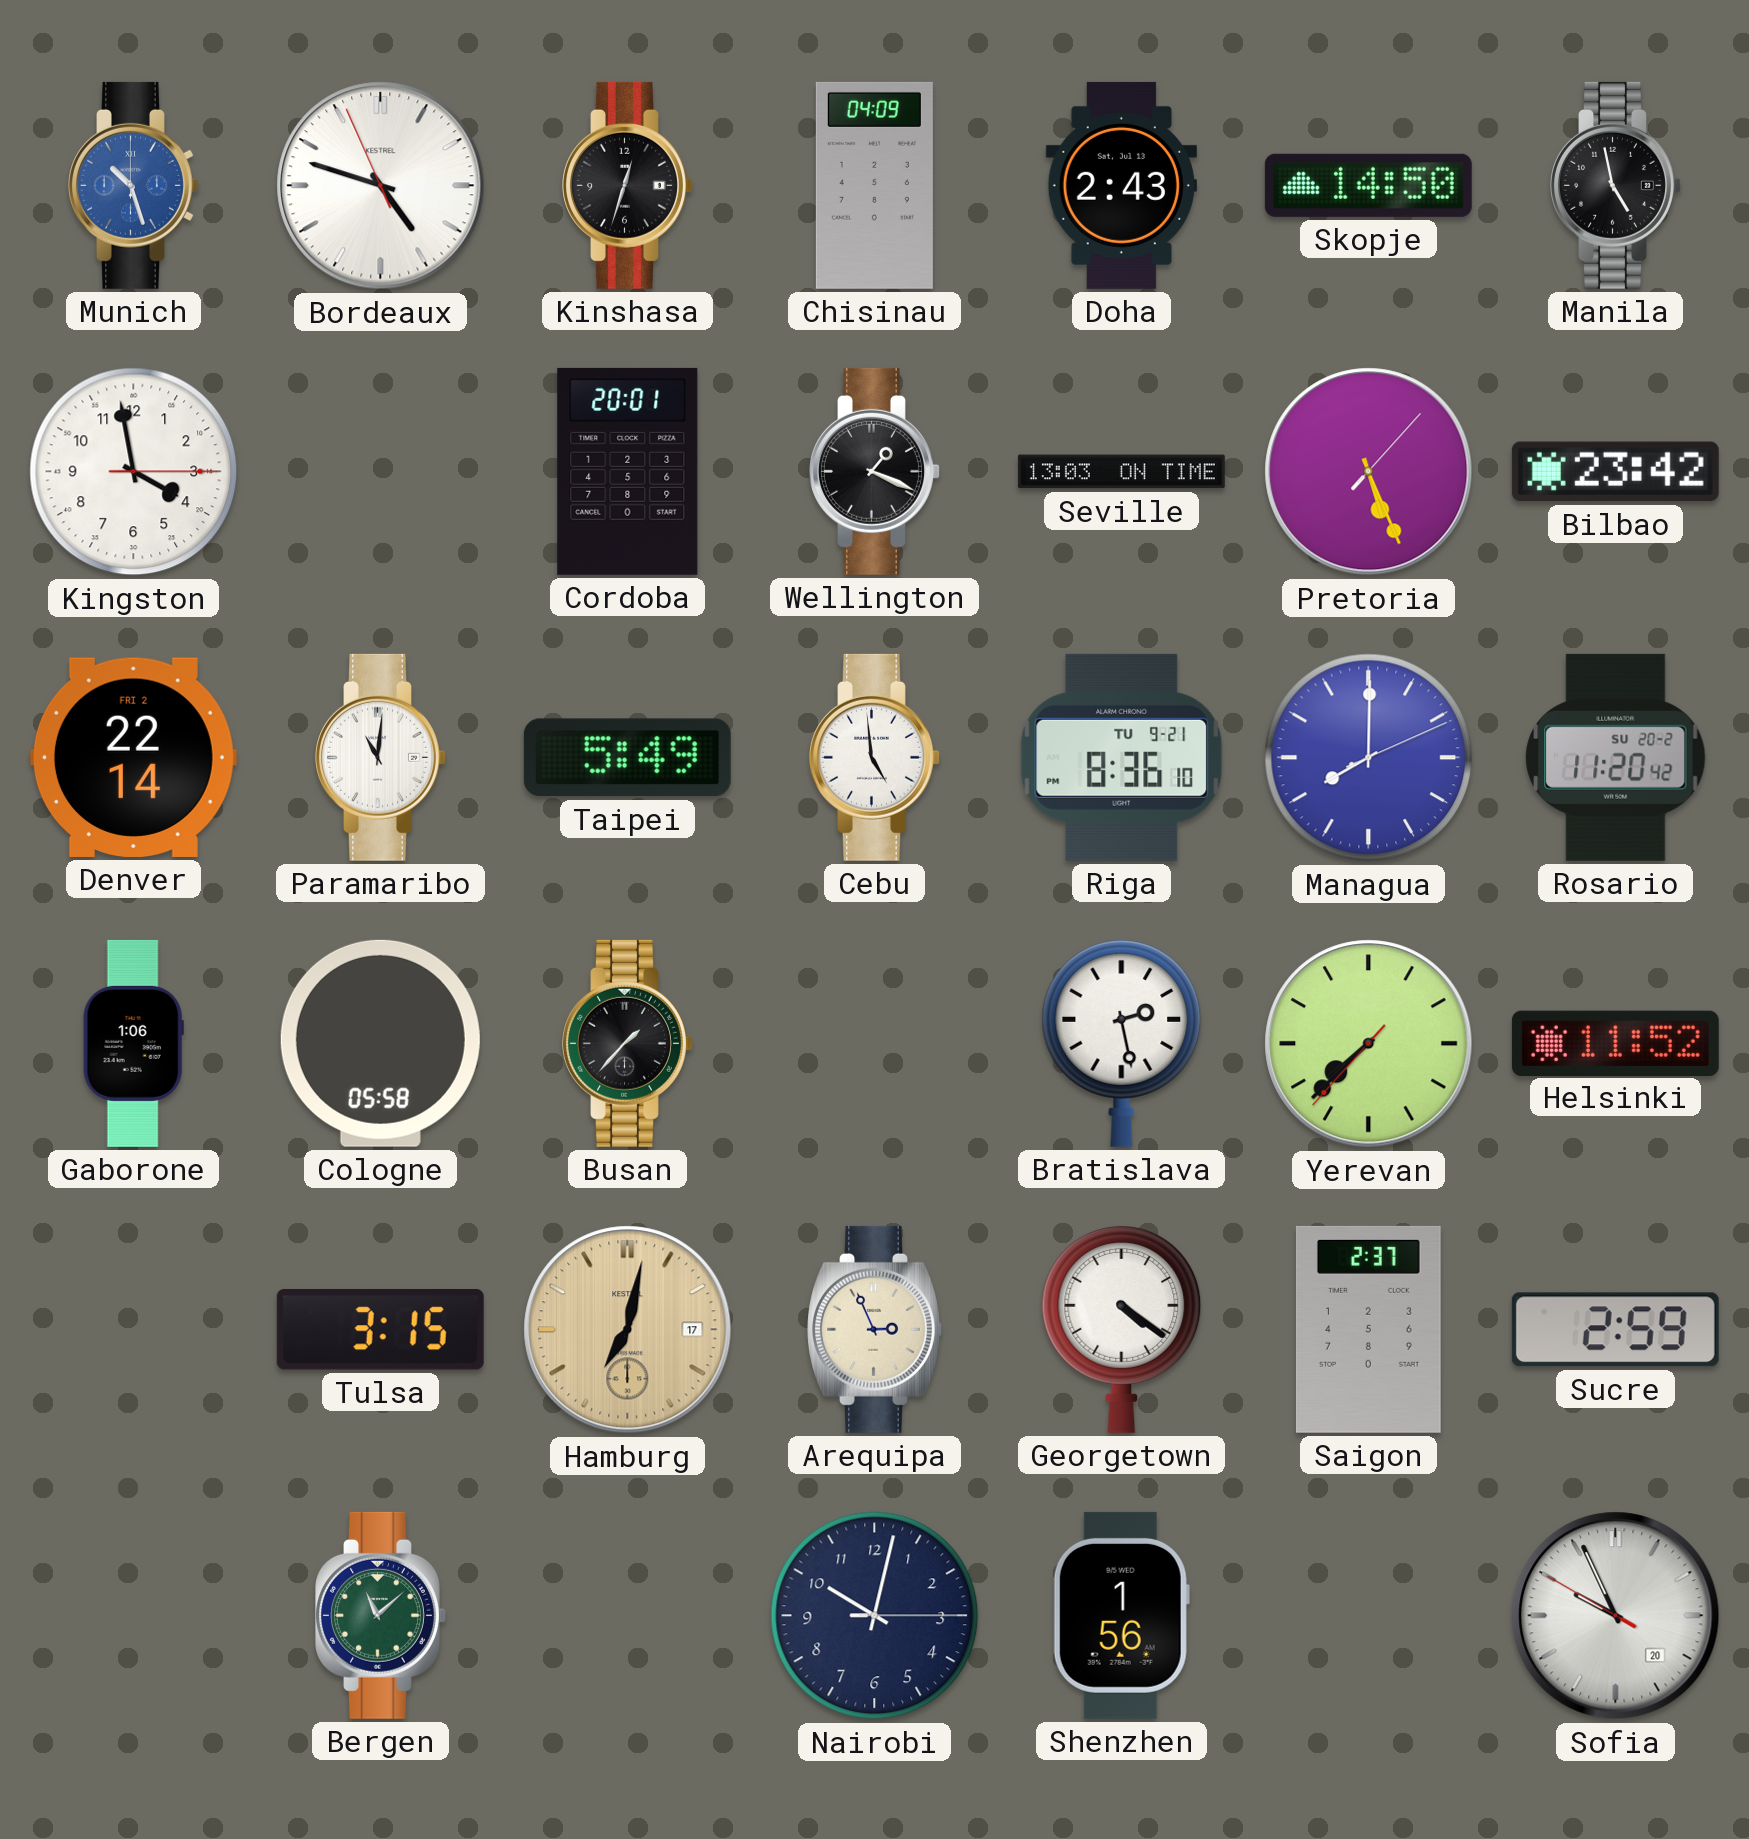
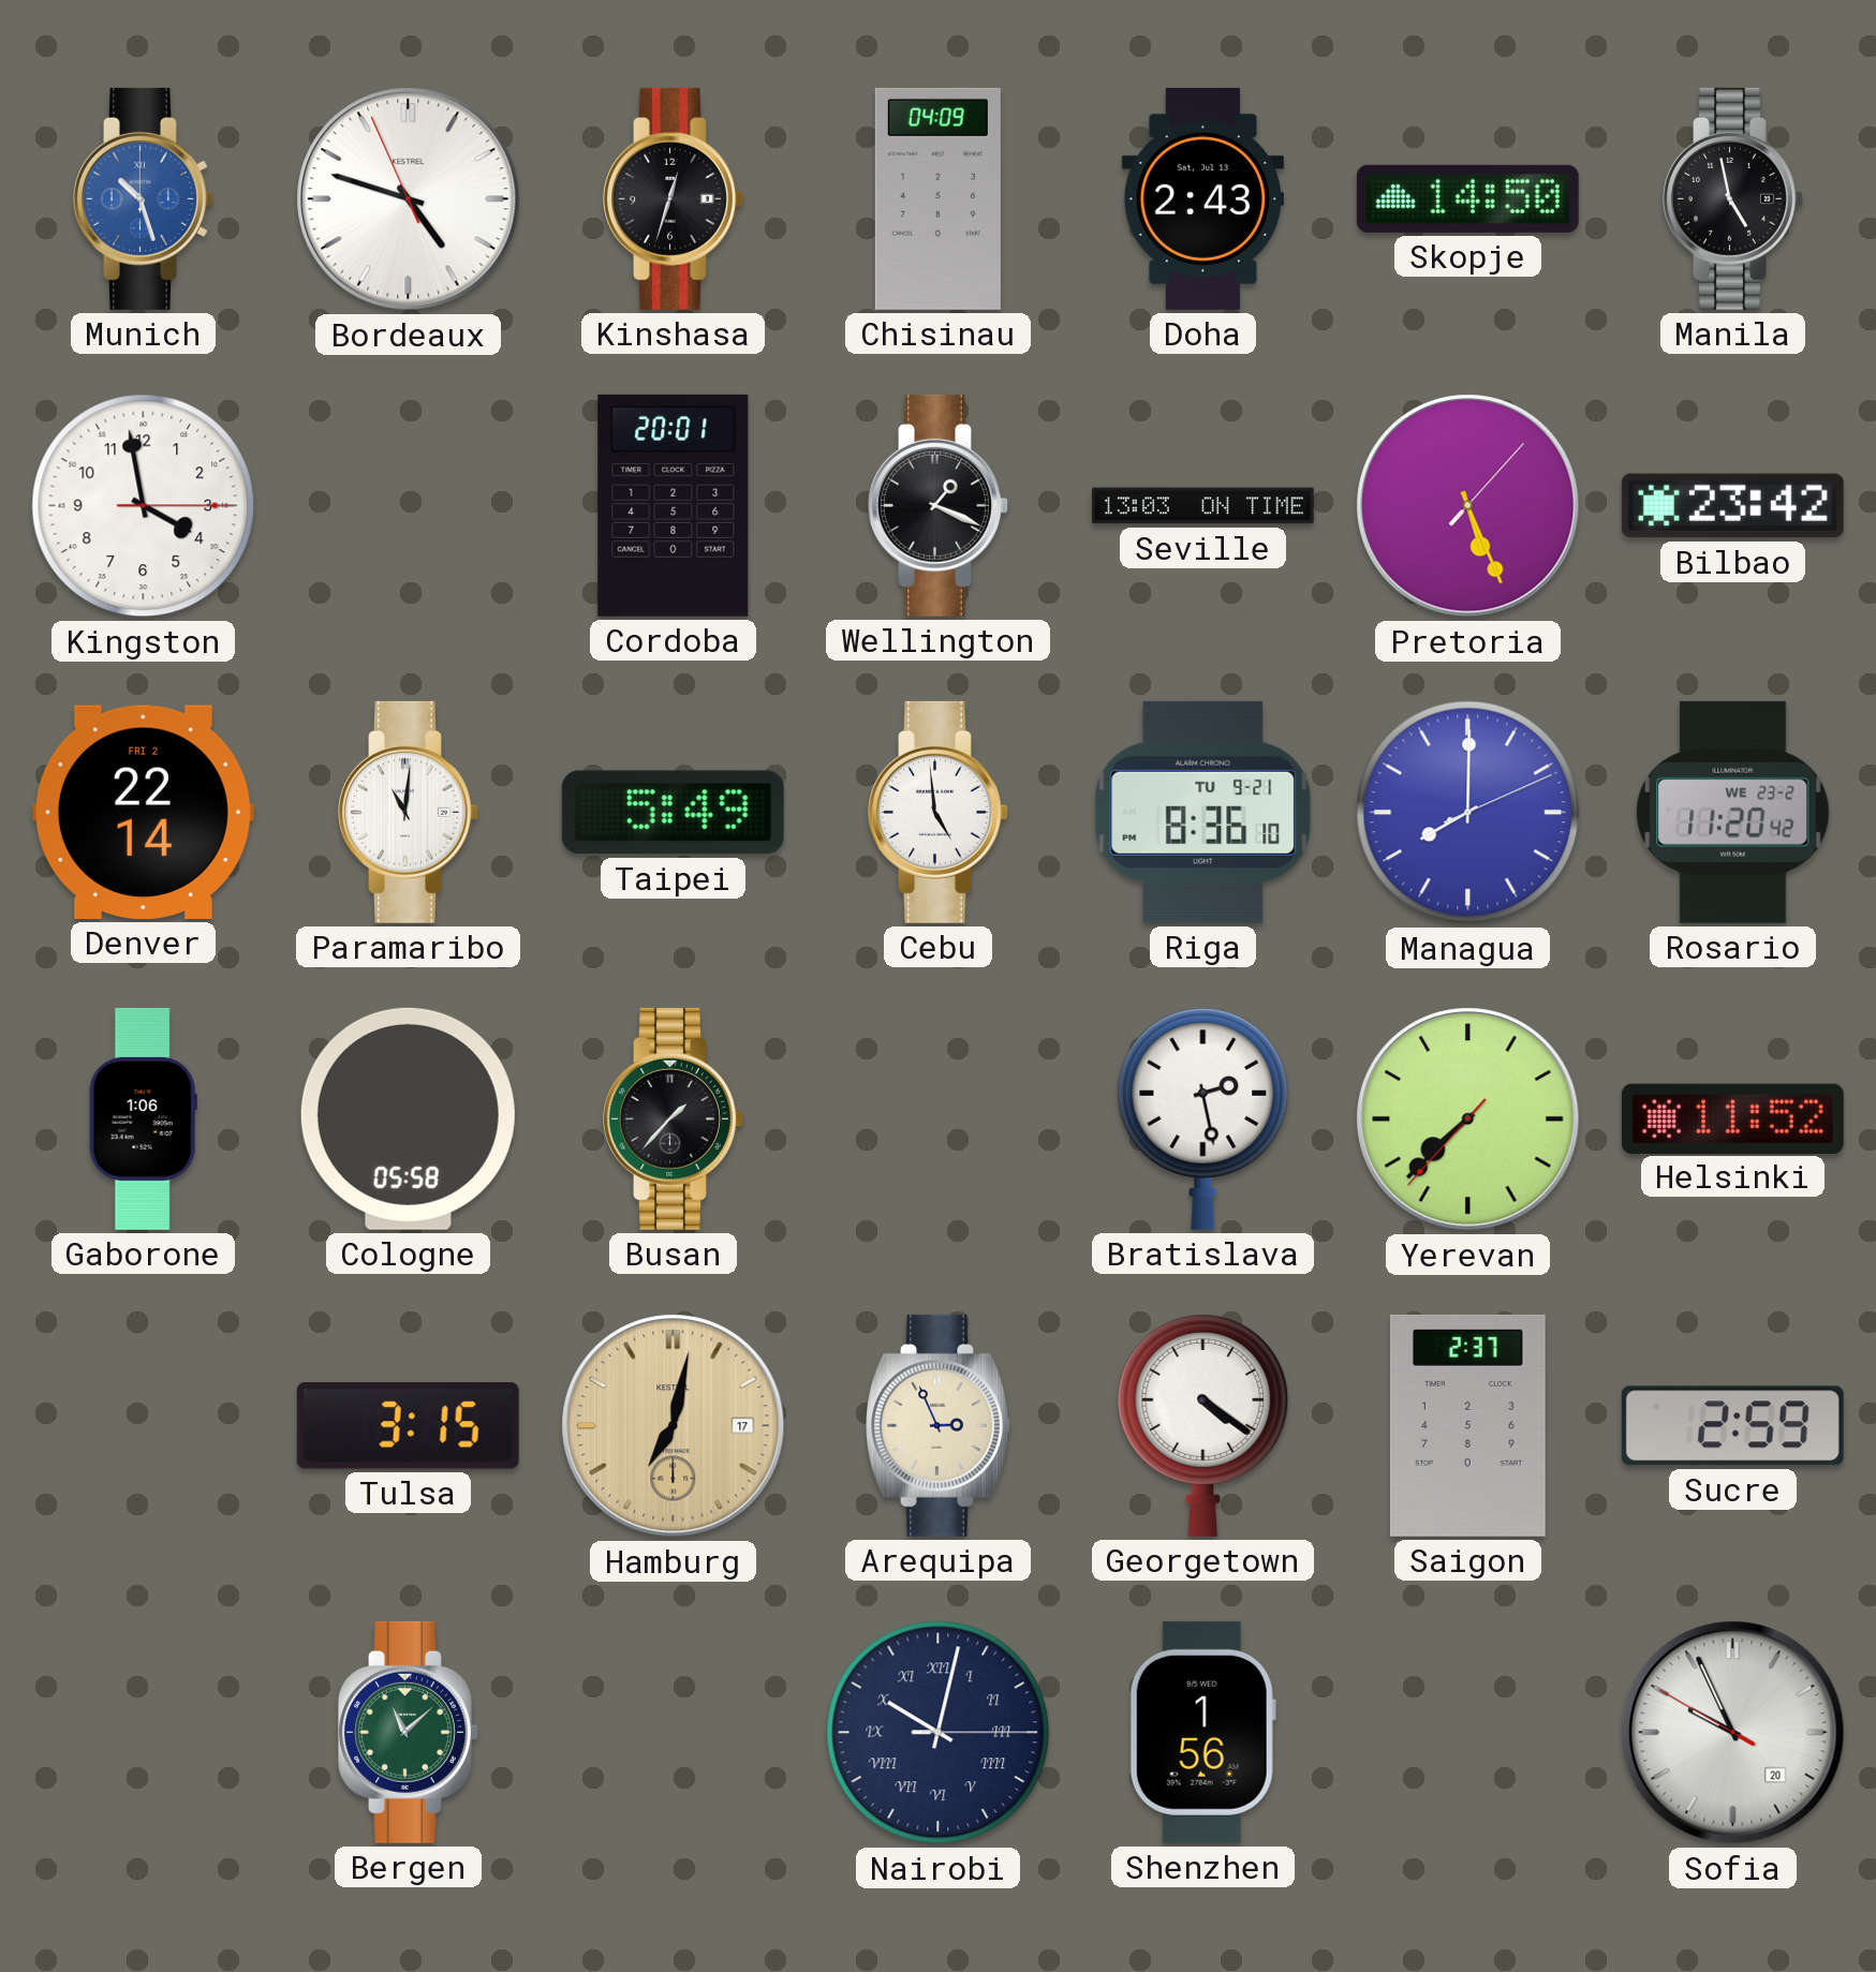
Rosario date: SU 20-2 -> WE 23-2 (1733, 812)
Nairobi numerals: Arabic -> Roman (939, 1733)
